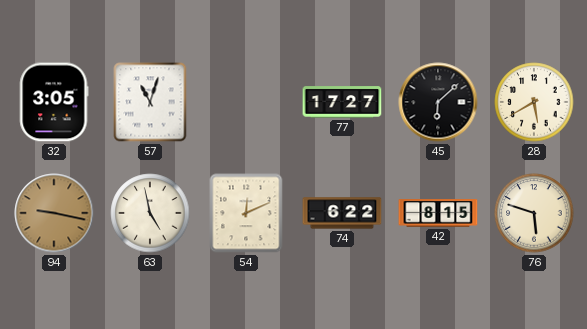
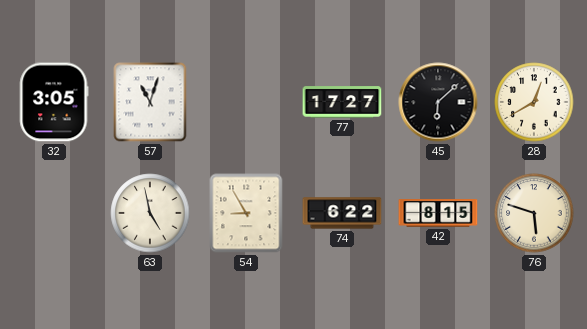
28: 5:40 -> 12:40 (534, 102)
94: 9:17 -> none (54, 213)
54: 12:11 -> 8:55 (246, 213)
